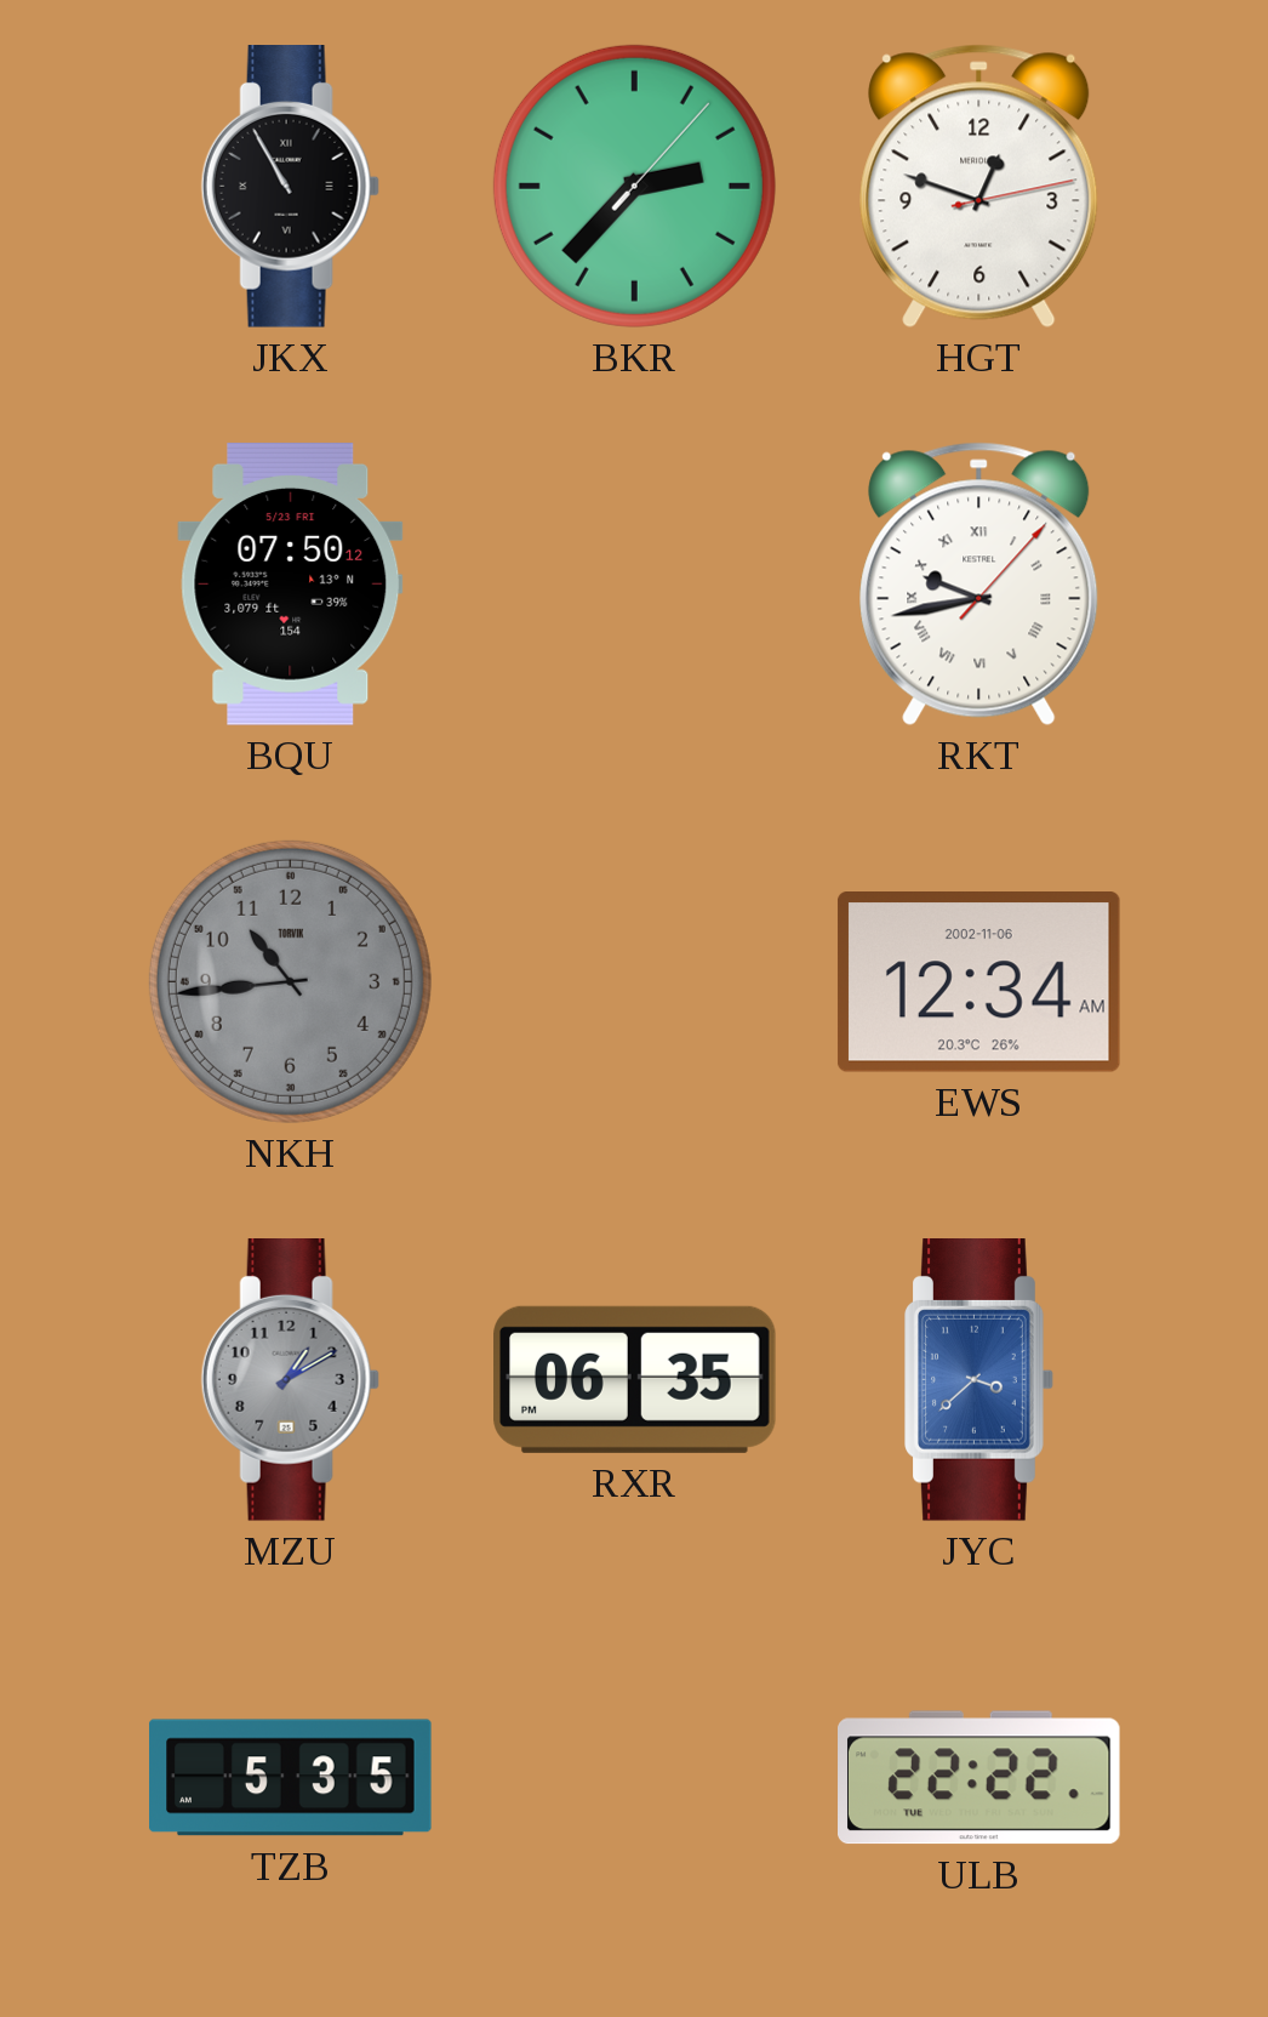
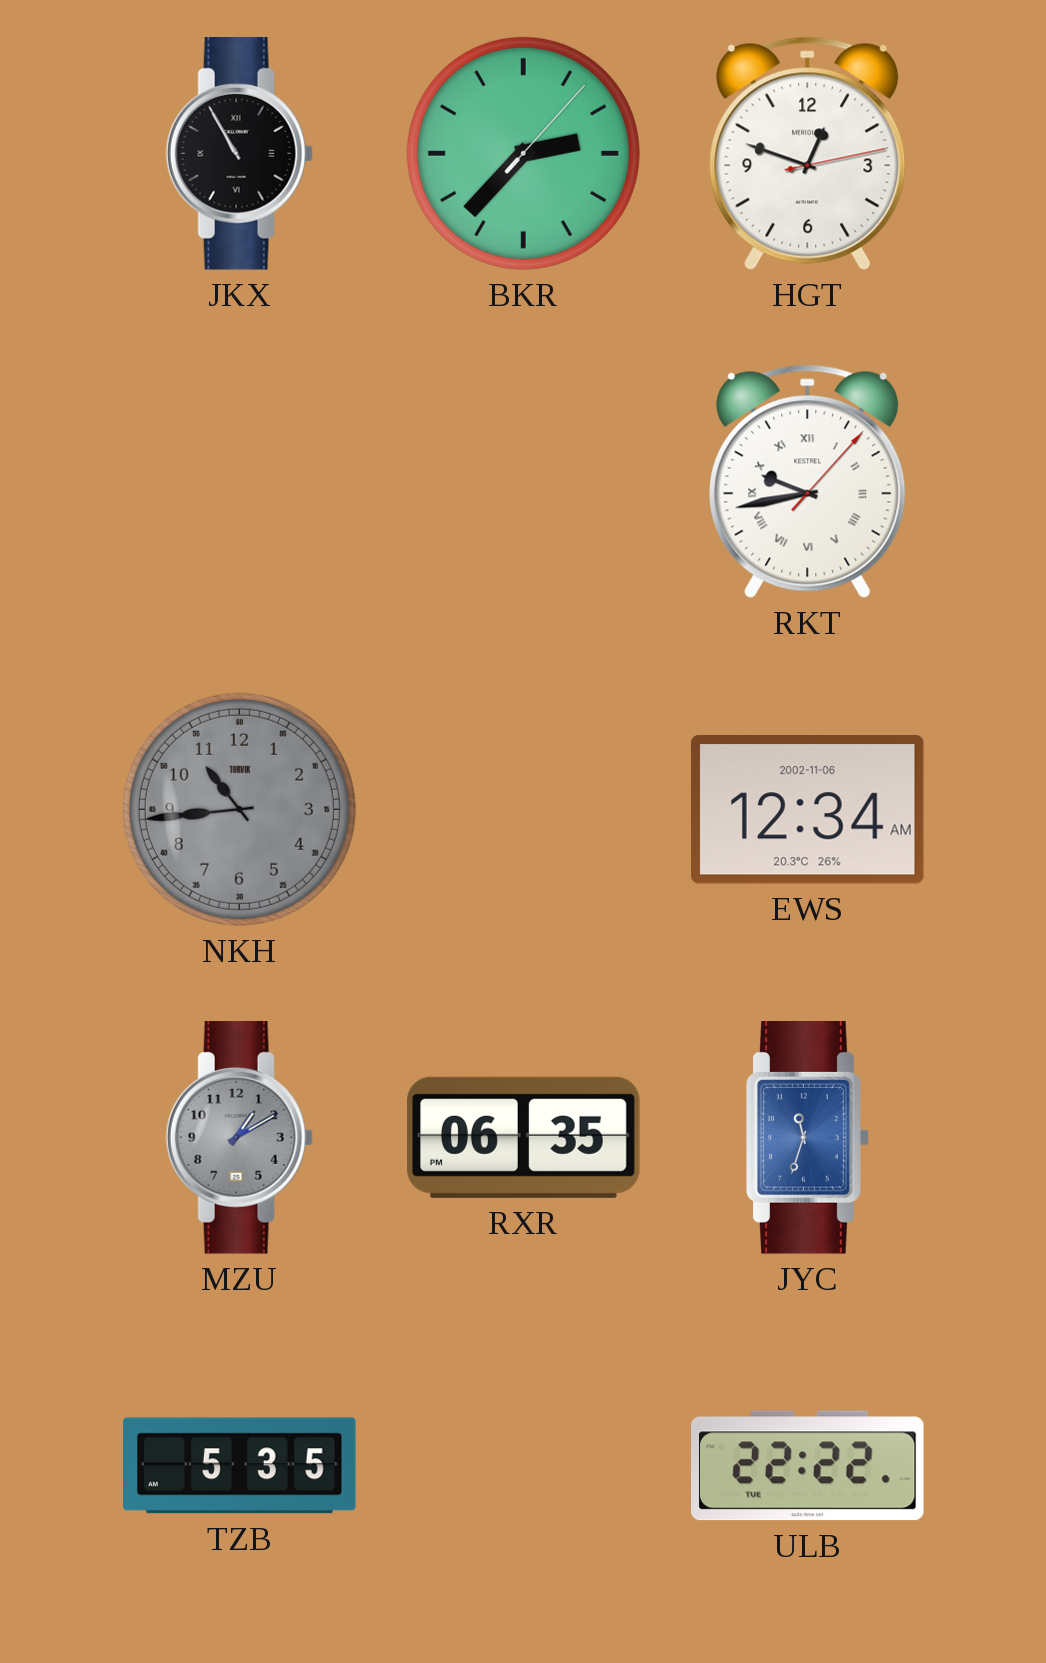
BQU: 07:50 -> none (291, 585)
JYC: 3:38 -> 11:33 (808, 1138)
